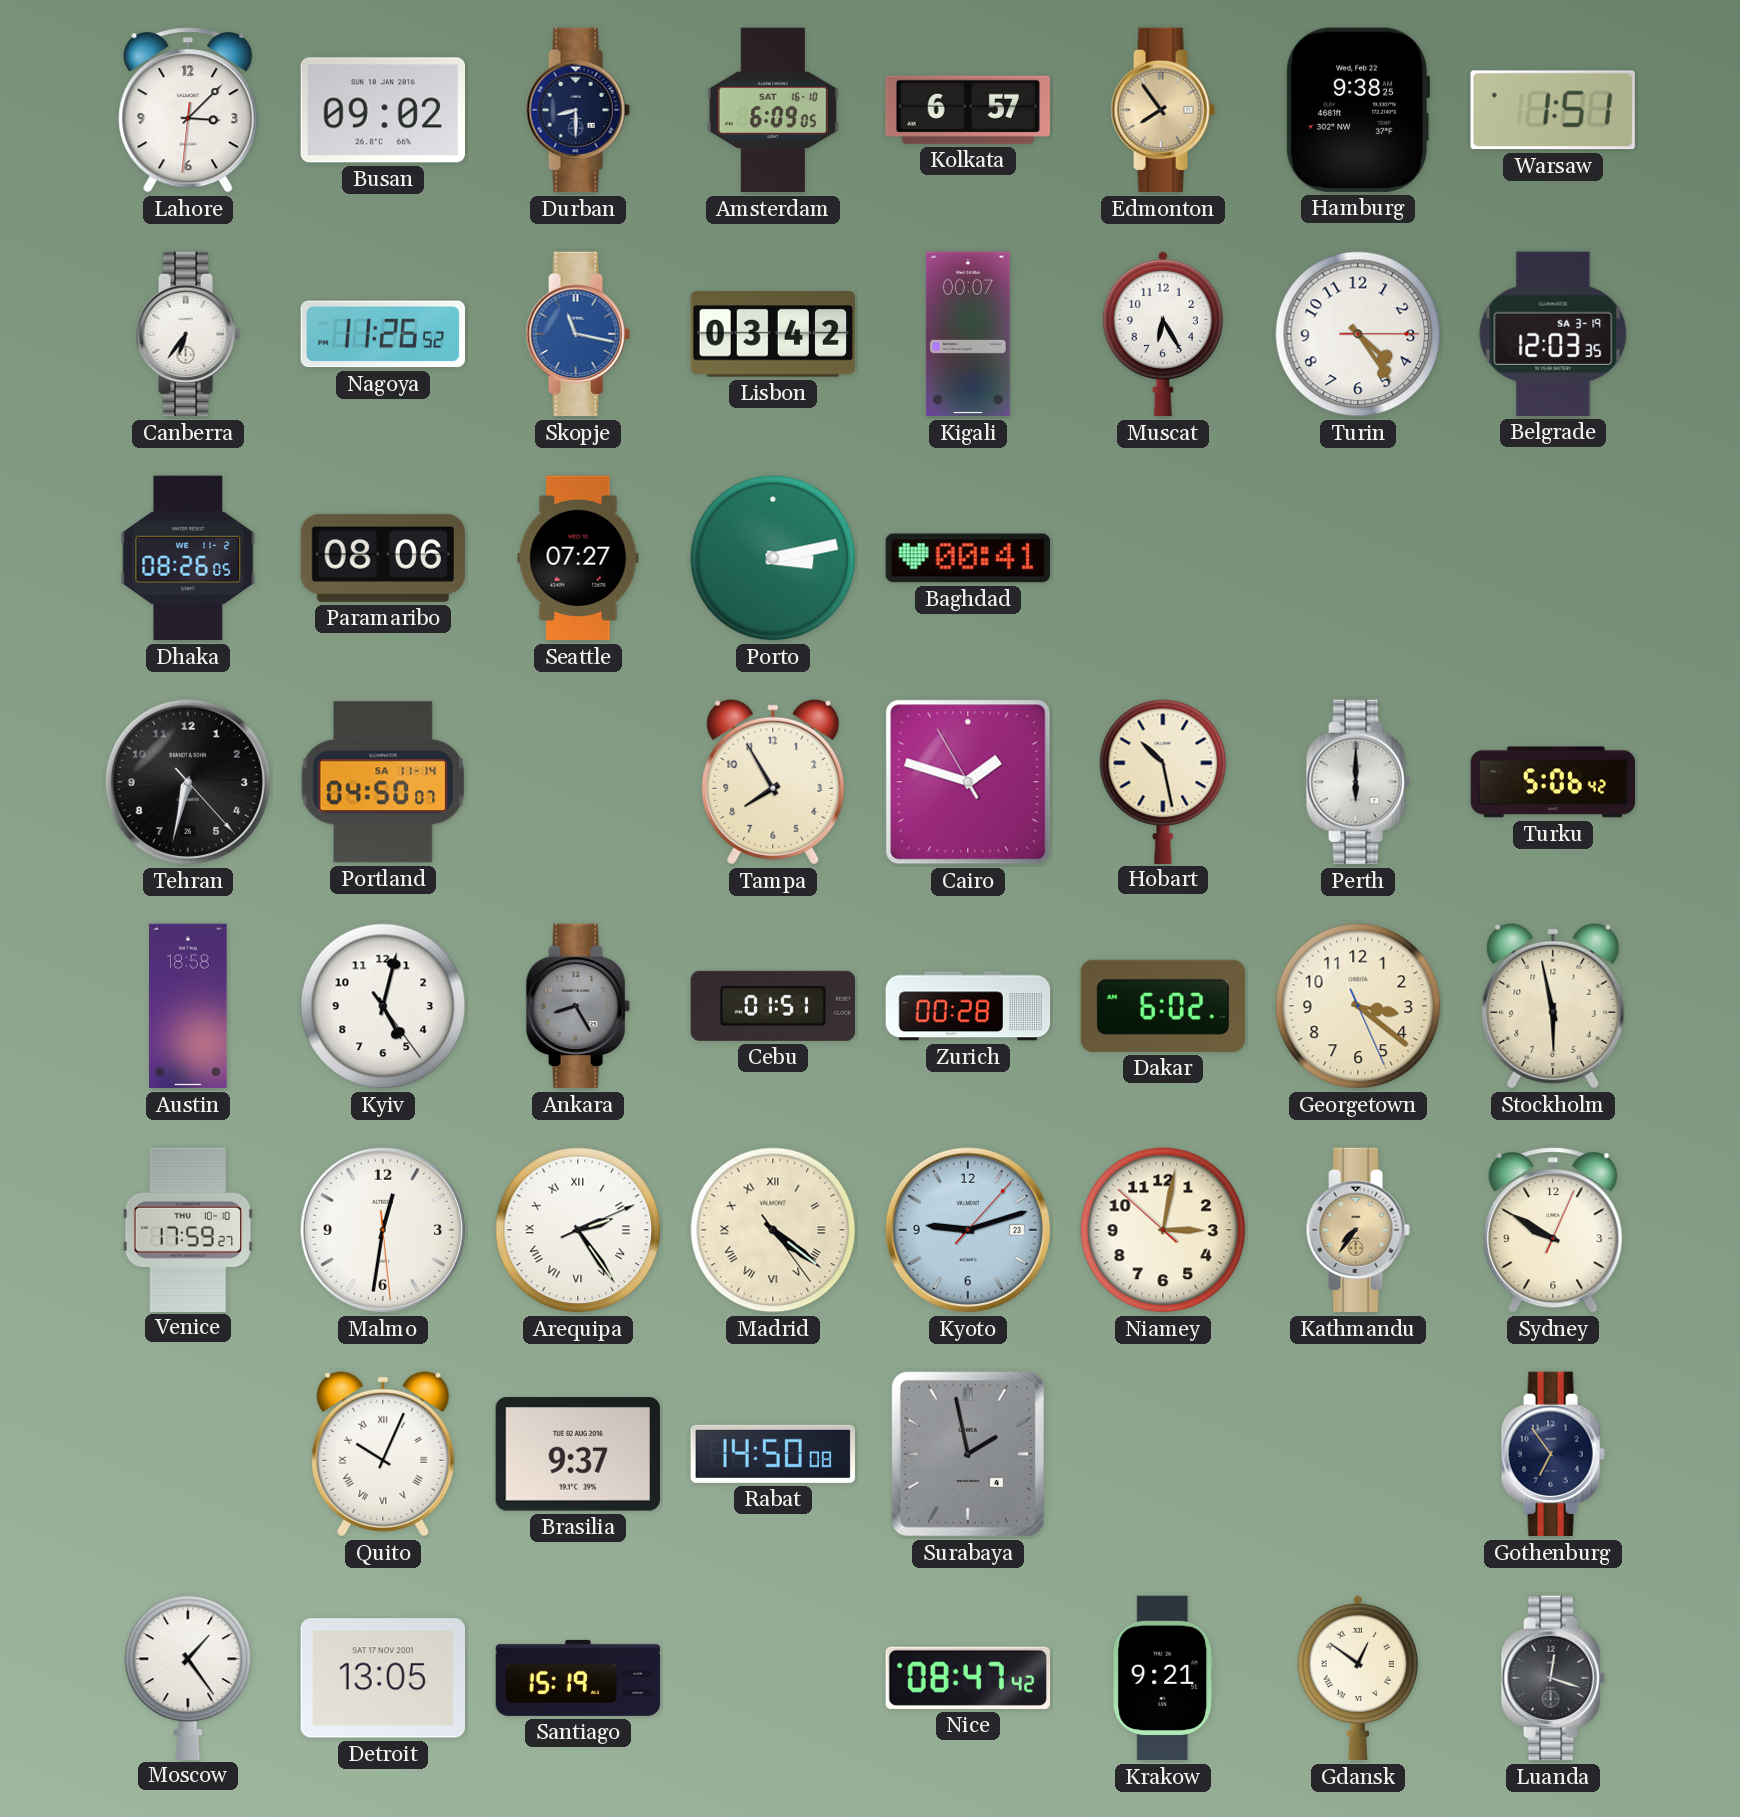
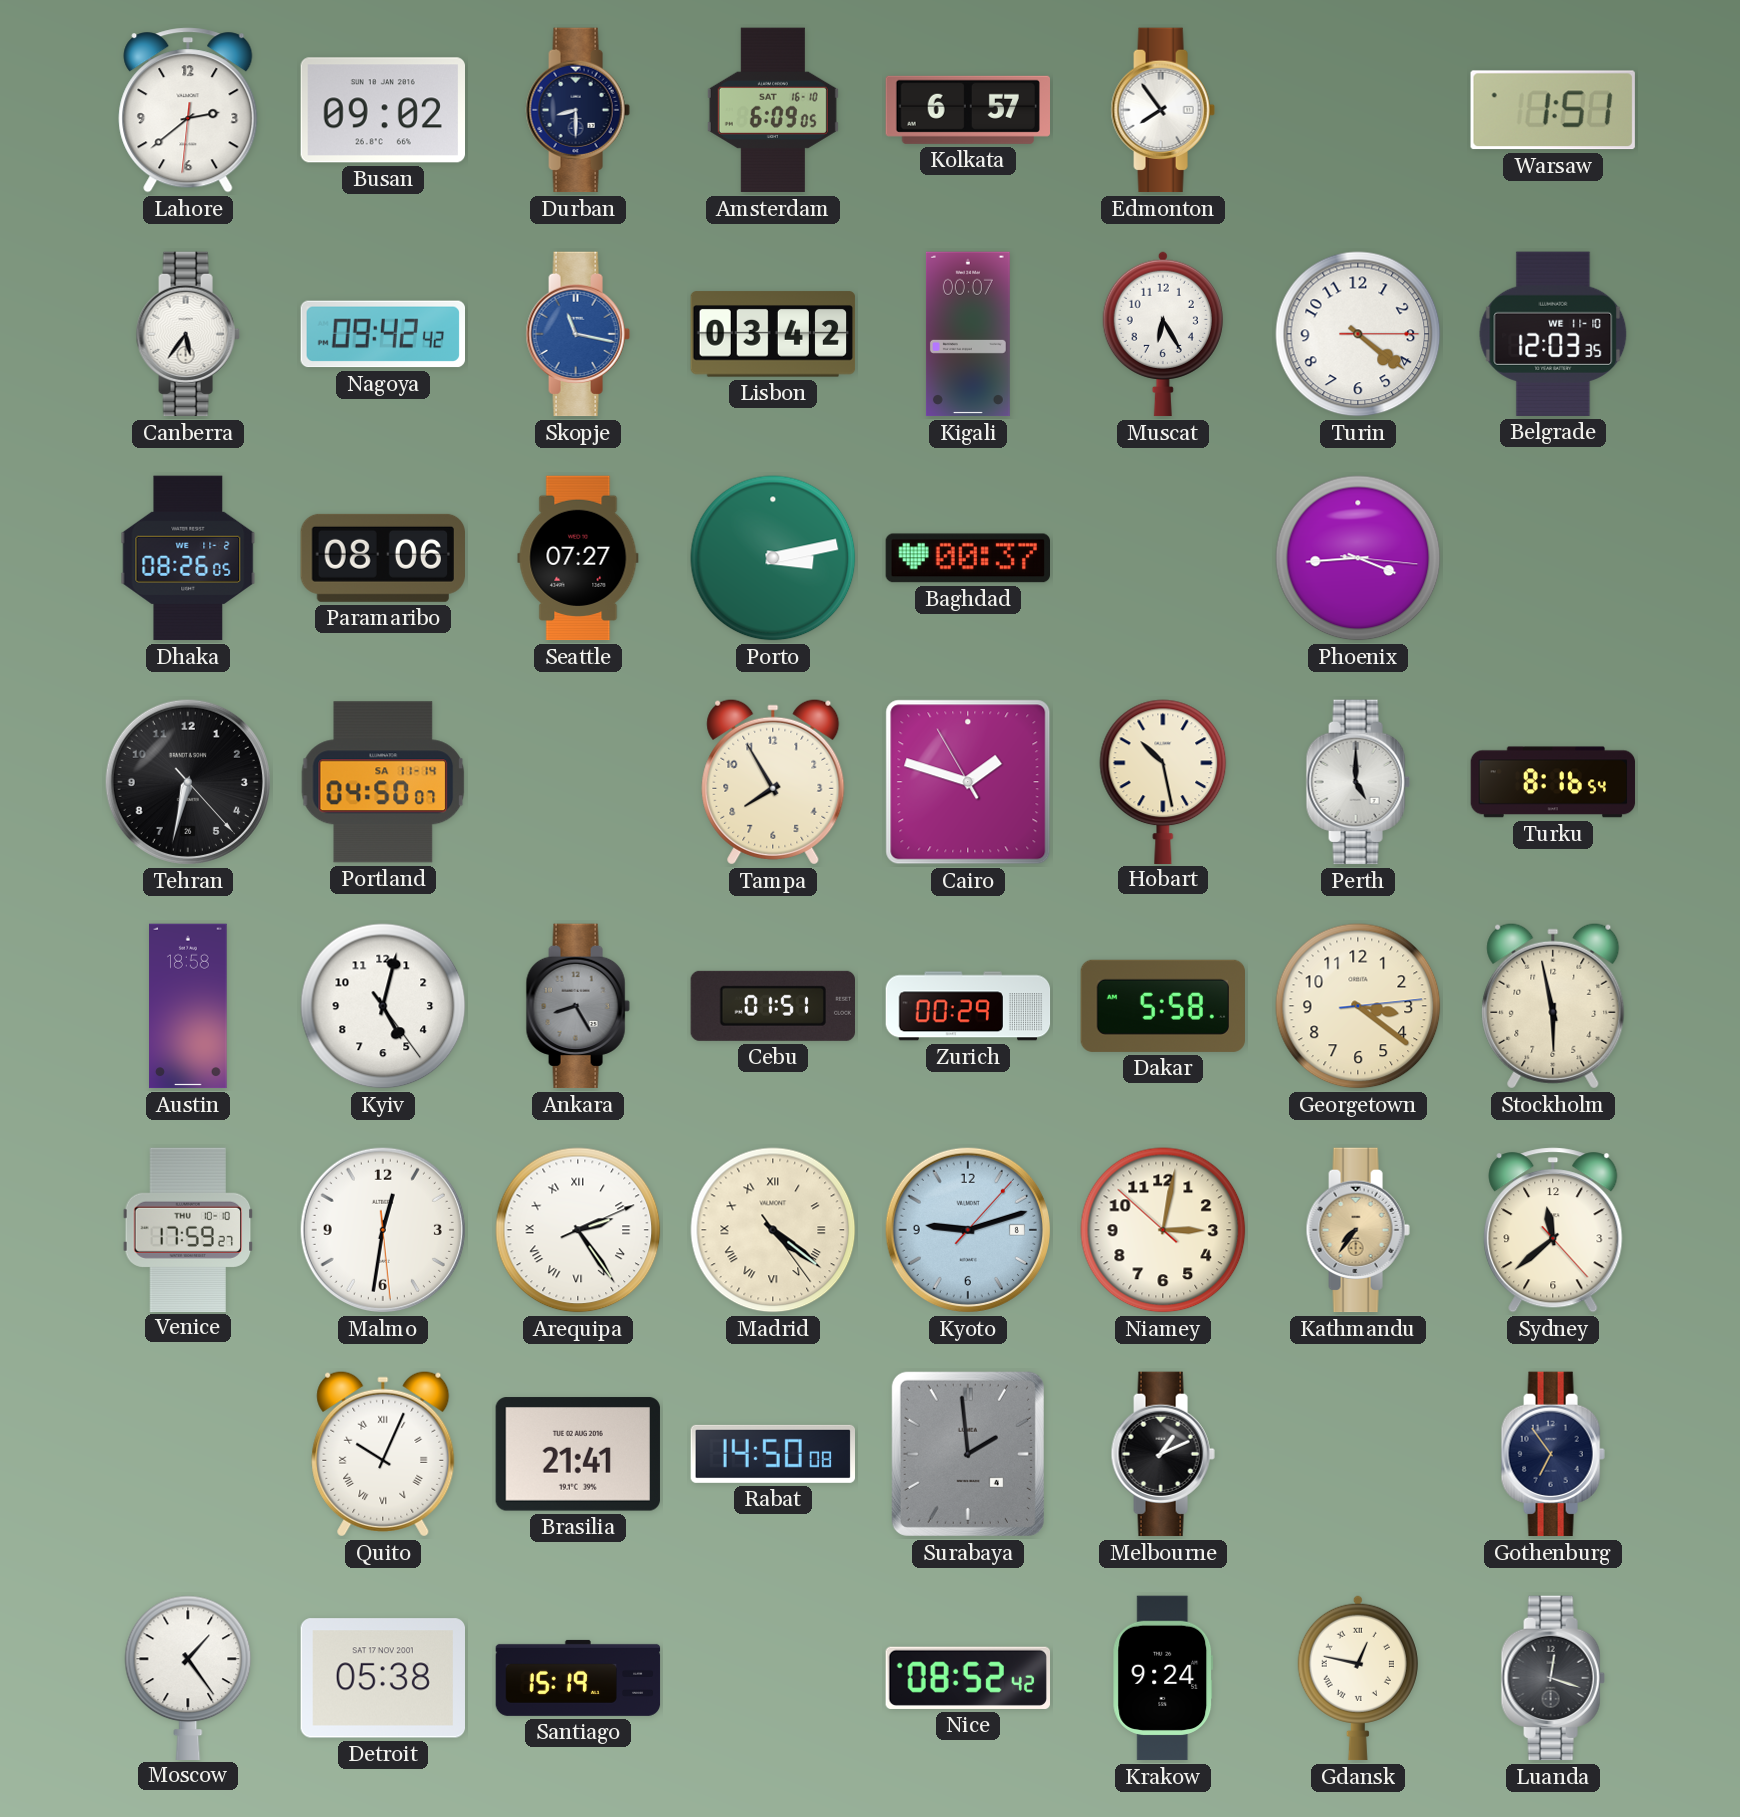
Lahore: 3:07 -> 2:38 (188, 110)
Edmonton dial: champagne -> white (1163, 110)
Hamburg: 9:38 -> none (1358, 110)
Canberra: 6:36 -> 5:36 (188, 334)
Nagoya: 11:26 -> 09:42 (382, 334)
Turin: 4:24 -> 4:21 (1358, 334)
Belgrade date: SA 3-19 -> WE 11-10 (1553, 334)
Baghdad: 00:41 -> 00:37 (967, 558)
Phoenix: none -> 3:44 (1358, 558)
Perth: 6:00 -> 5:00 (1358, 782)
Turku: 5:06 -> 8:16 (1553, 782)
Zurich: 00:28 -> 00:29 (968, 1006)
Dakar: 6:02 -> 5:58 (1162, 1006)
Georgetown: 3:21:26 -> 3:21:14 (1358, 1006)
Kyoto date: 23 -> 8 (968, 1230)
Sydney: 9:50 -> 11:38 (1553, 1230)
Brasilia: 9:37 -> 21:41 (578, 1454)
Surabaya: 1:58 -> 1:59 (968, 1454)
Melbourne: none -> 1:11 (1163, 1454)
Detroit: 13:05 -> 05:38 (382, 1678)
Nice: 08:47 -> 08:52 (967, 1678)
Krakow: 9:21 -> 9:24 (1163, 1678)
Gdansk: 12:51 -> 12:47 (1358, 1678)
